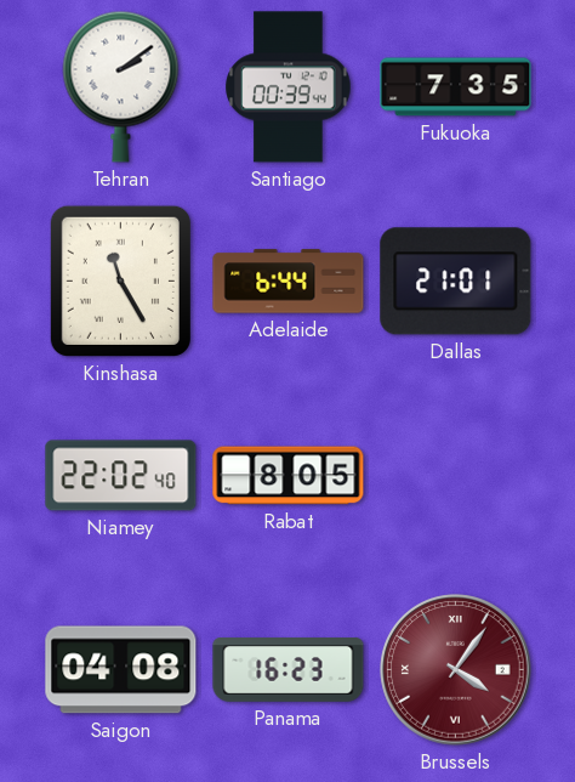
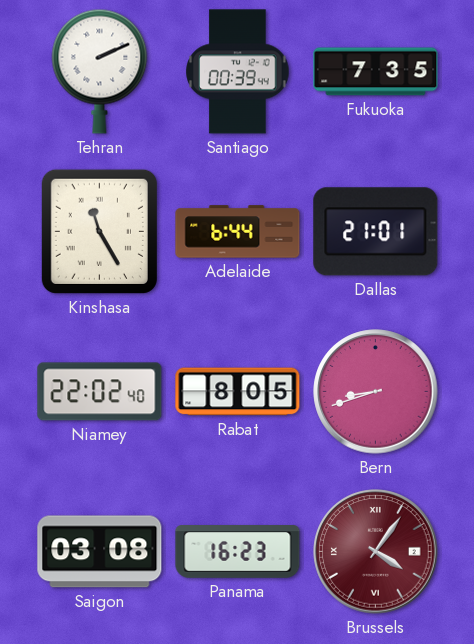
Tehran: 2:09 -> 2:11 (100, 71)
Bern: none -> 8:42 (376, 392)
Saigon: 04:08 -> 03:08 (100, 552)
